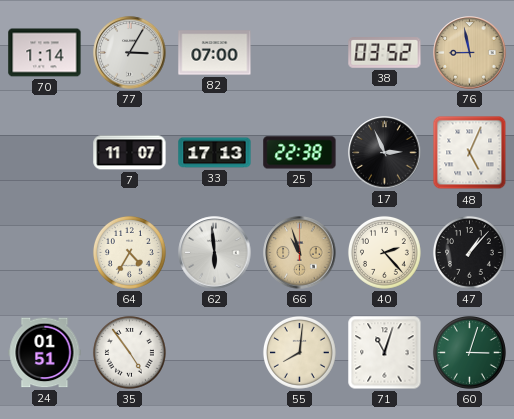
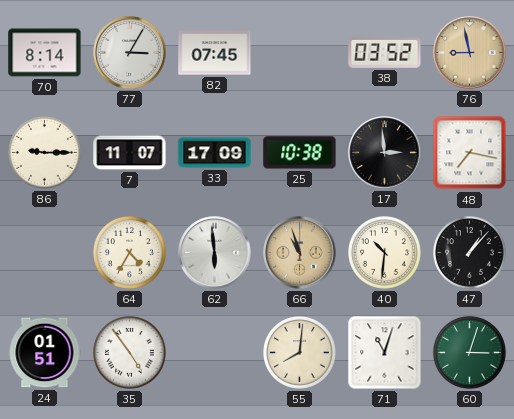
70: 1:14 -> 8:14 (45, 53)
82: 07:00 -> 07:45 (215, 53)
86: none -> 9:15 (45, 153)
33: 17:13 -> 17:09 (215, 153)
25: 22:38 -> 10:38 (300, 153)
17: 2:56 -> 2:59 (385, 153)
48: 5:04 -> 7:17 (470, 153)
40: 2:23 -> 10:31 (385, 253)
